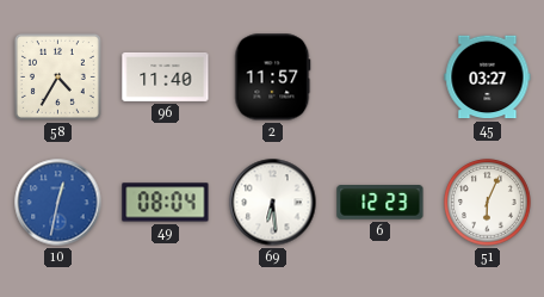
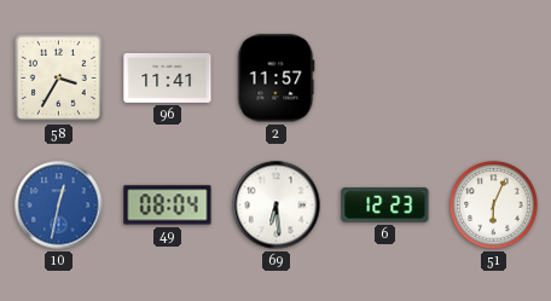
58: 4:35 -> 3:35 (58, 77)
96: 11:40 -> 11:41 (168, 77)
45: 03:27 -> none (488, 78)
